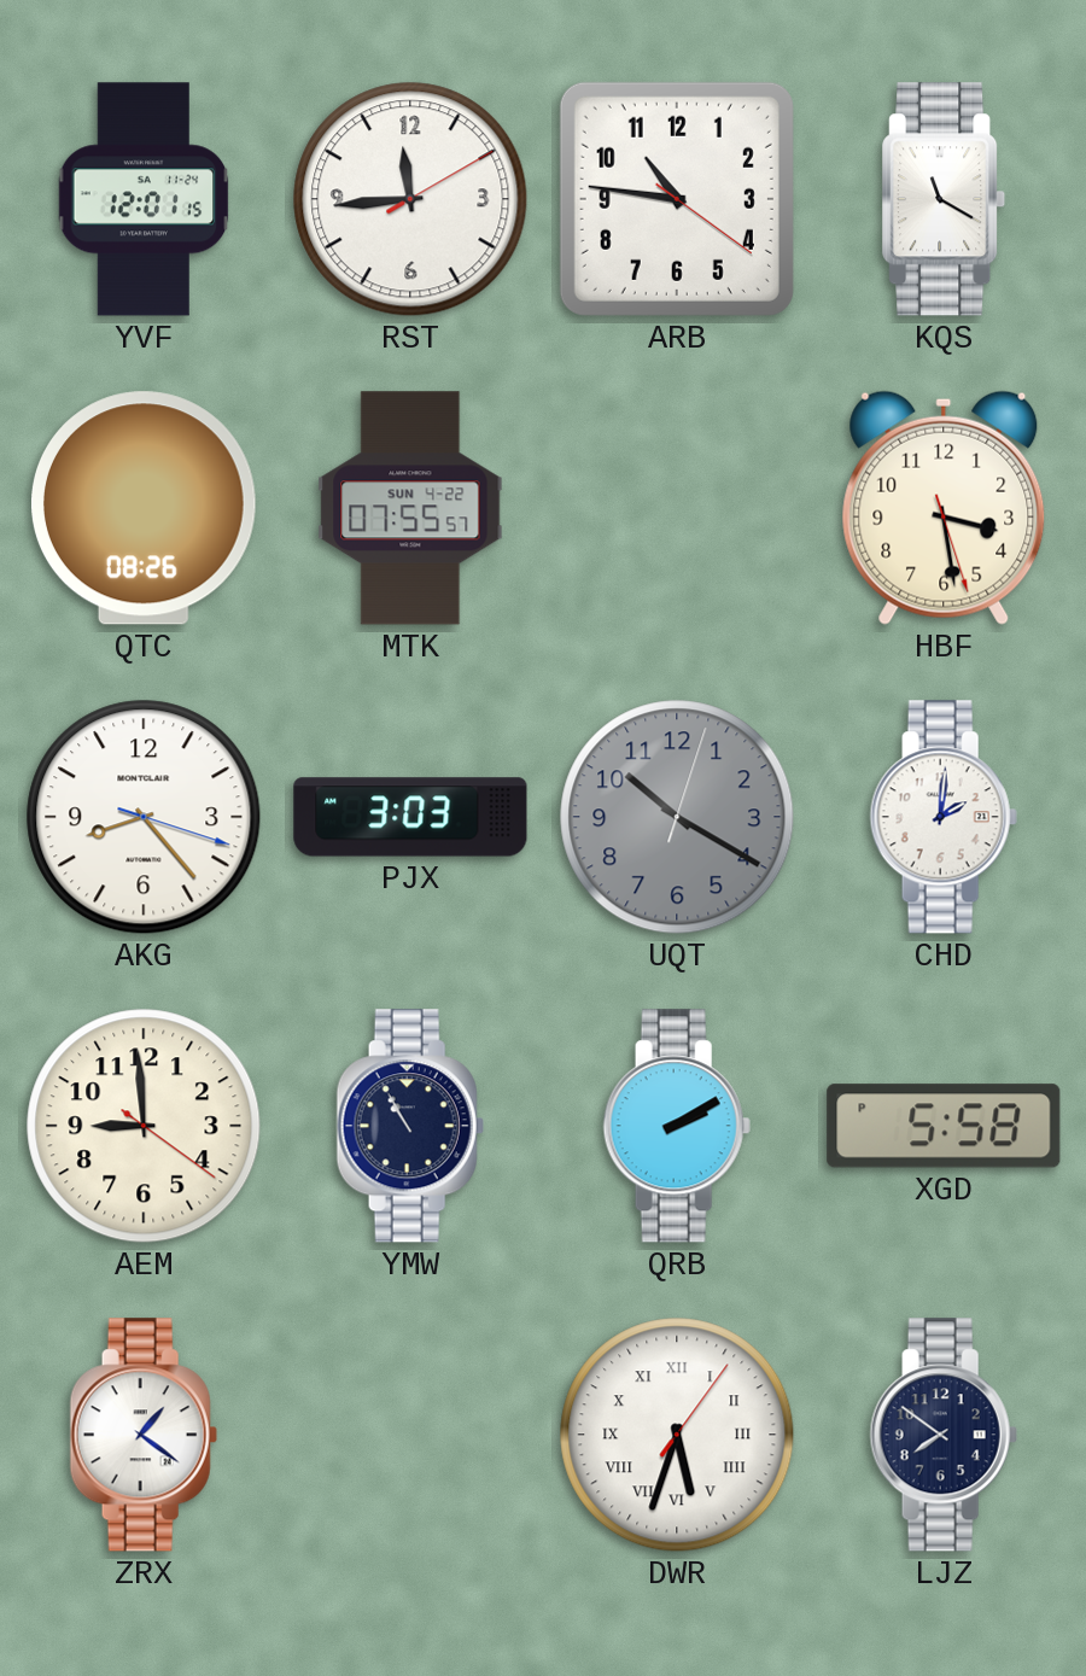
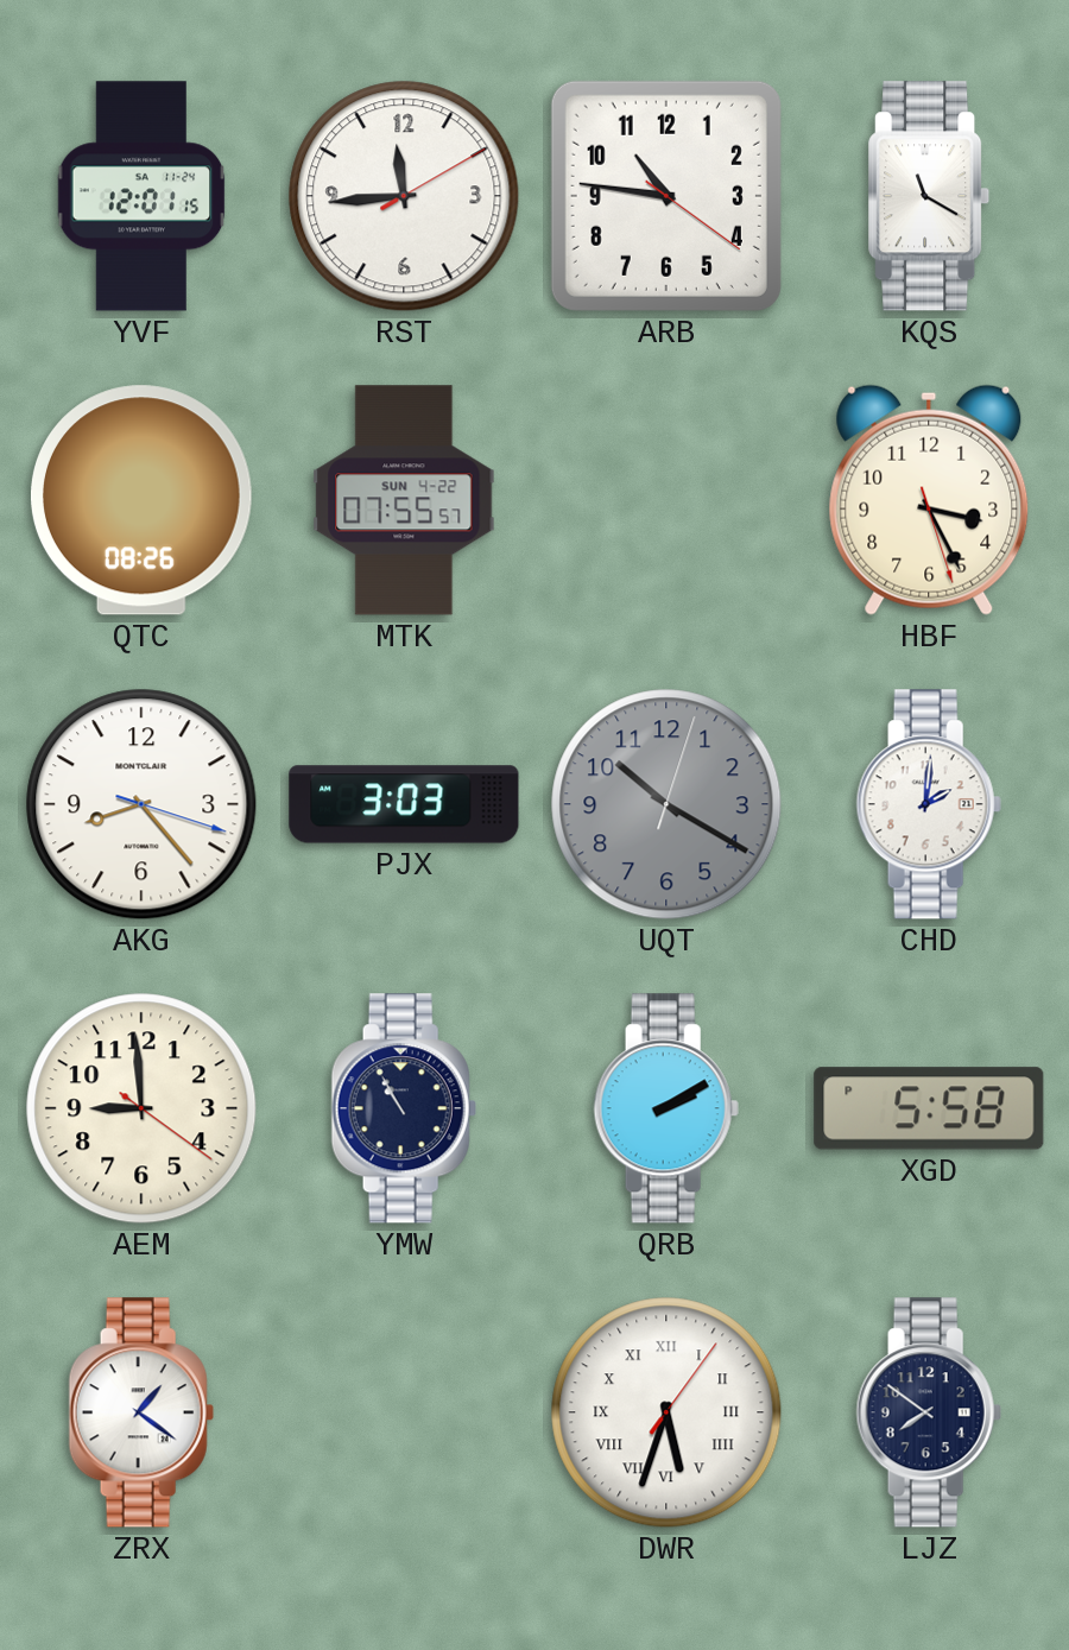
HBF: 3:28 -> 3:25 (929, 500)
